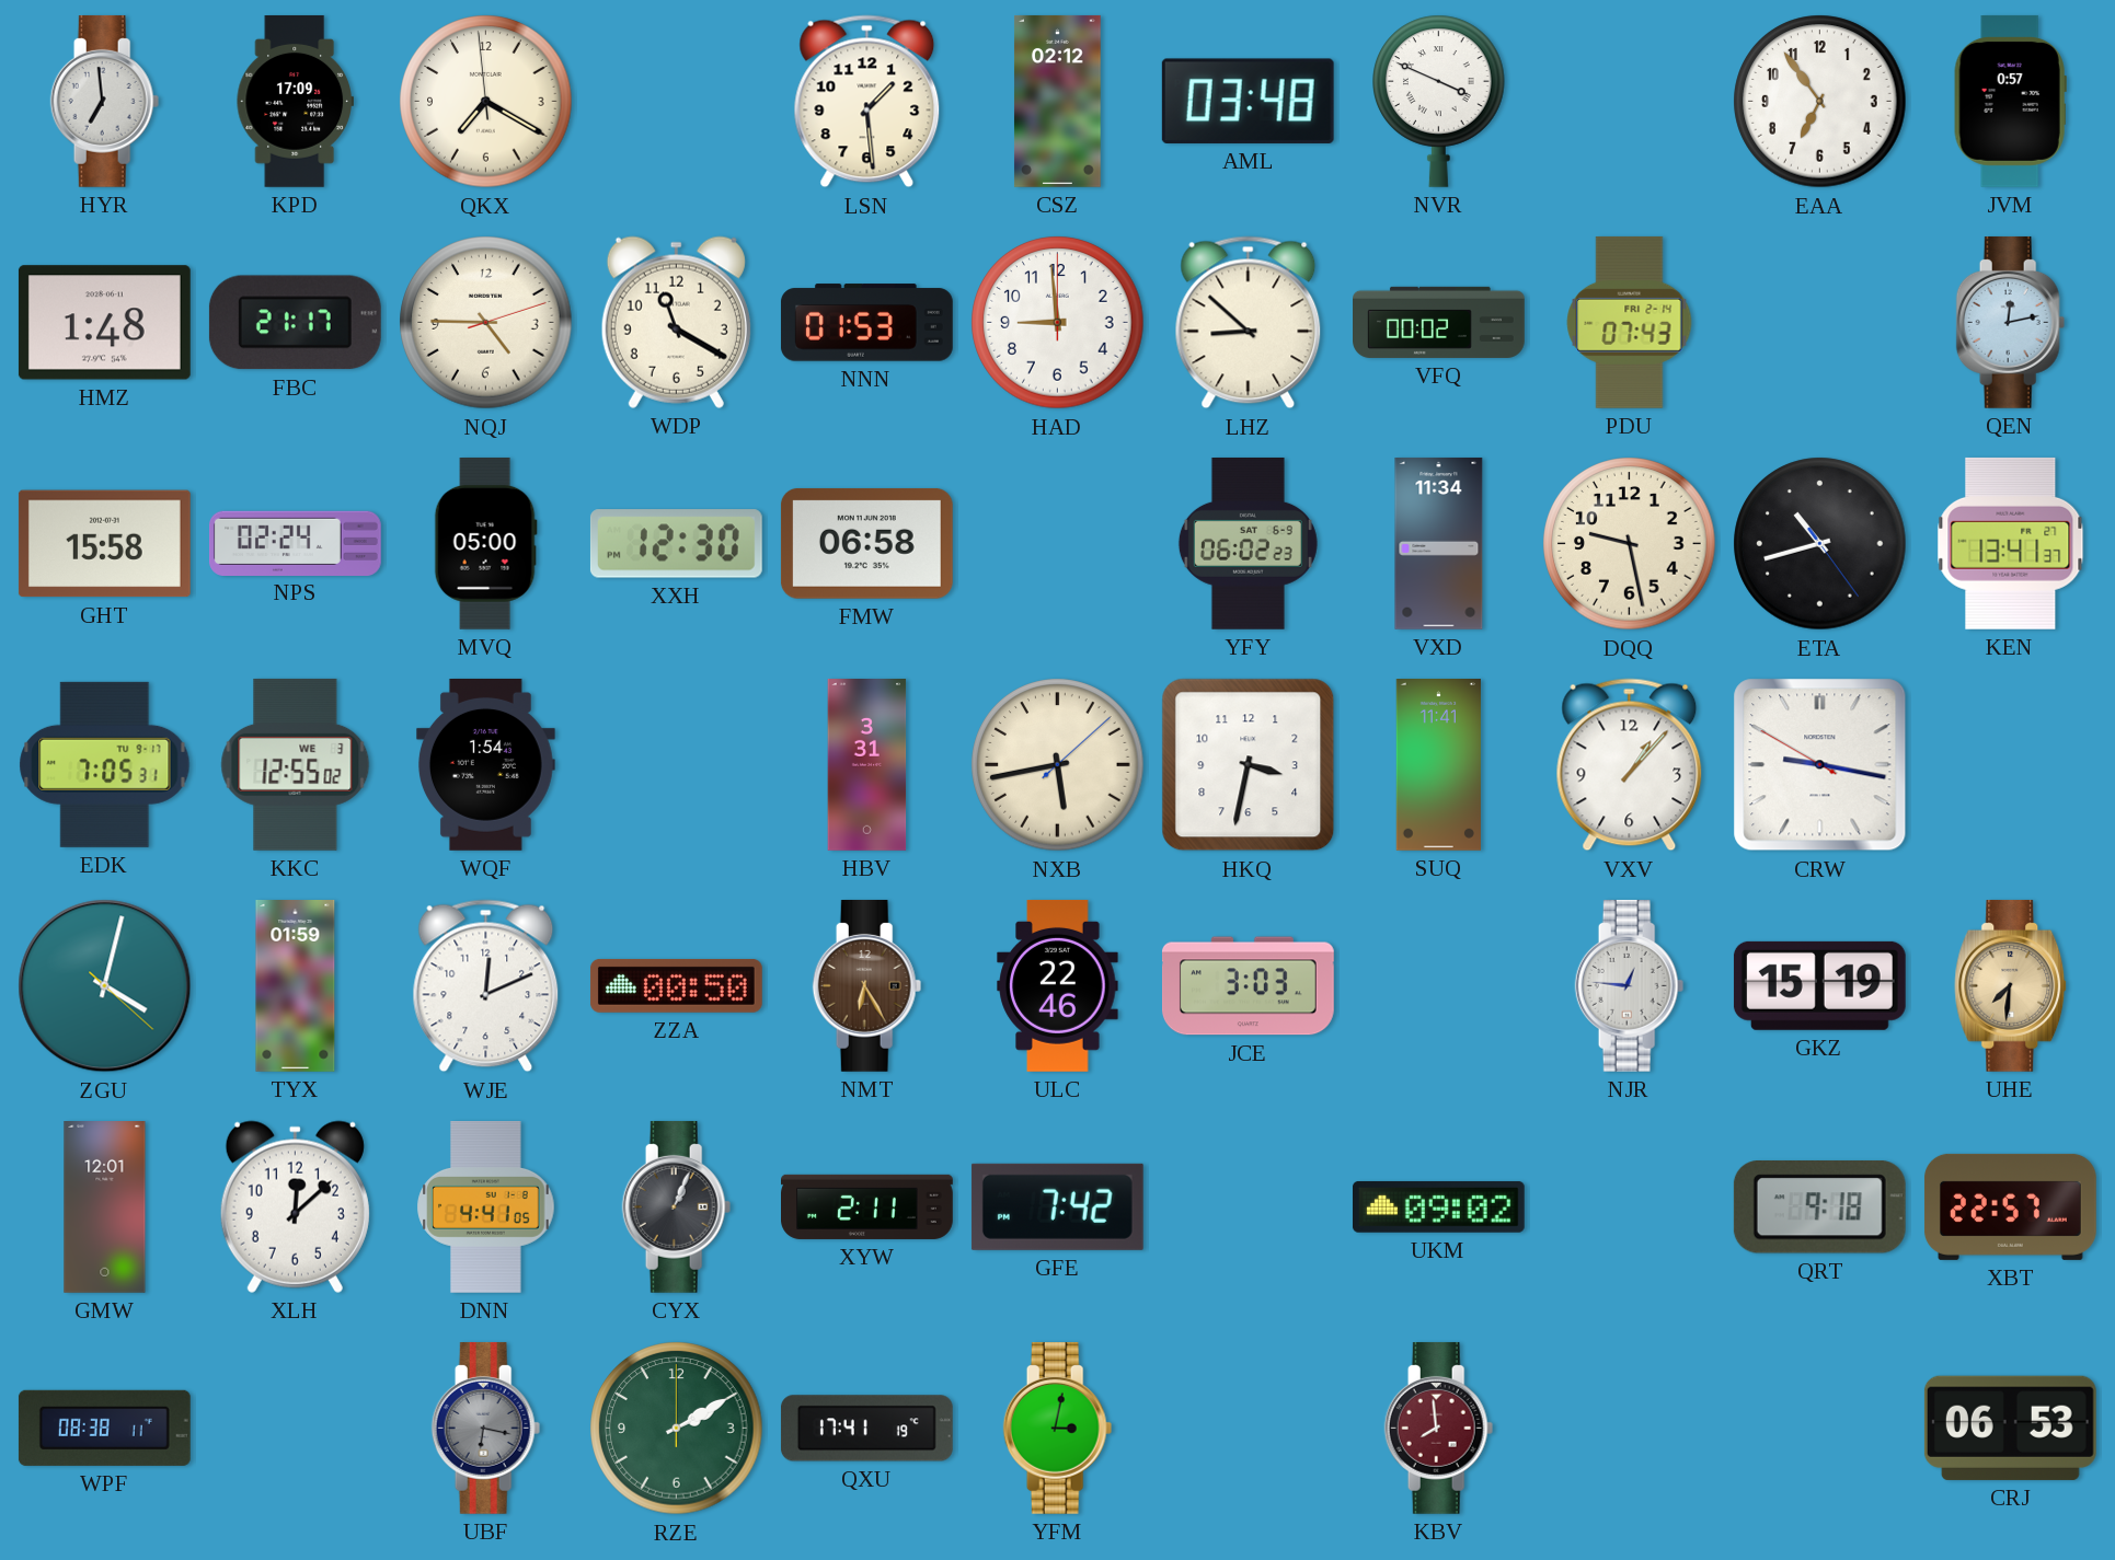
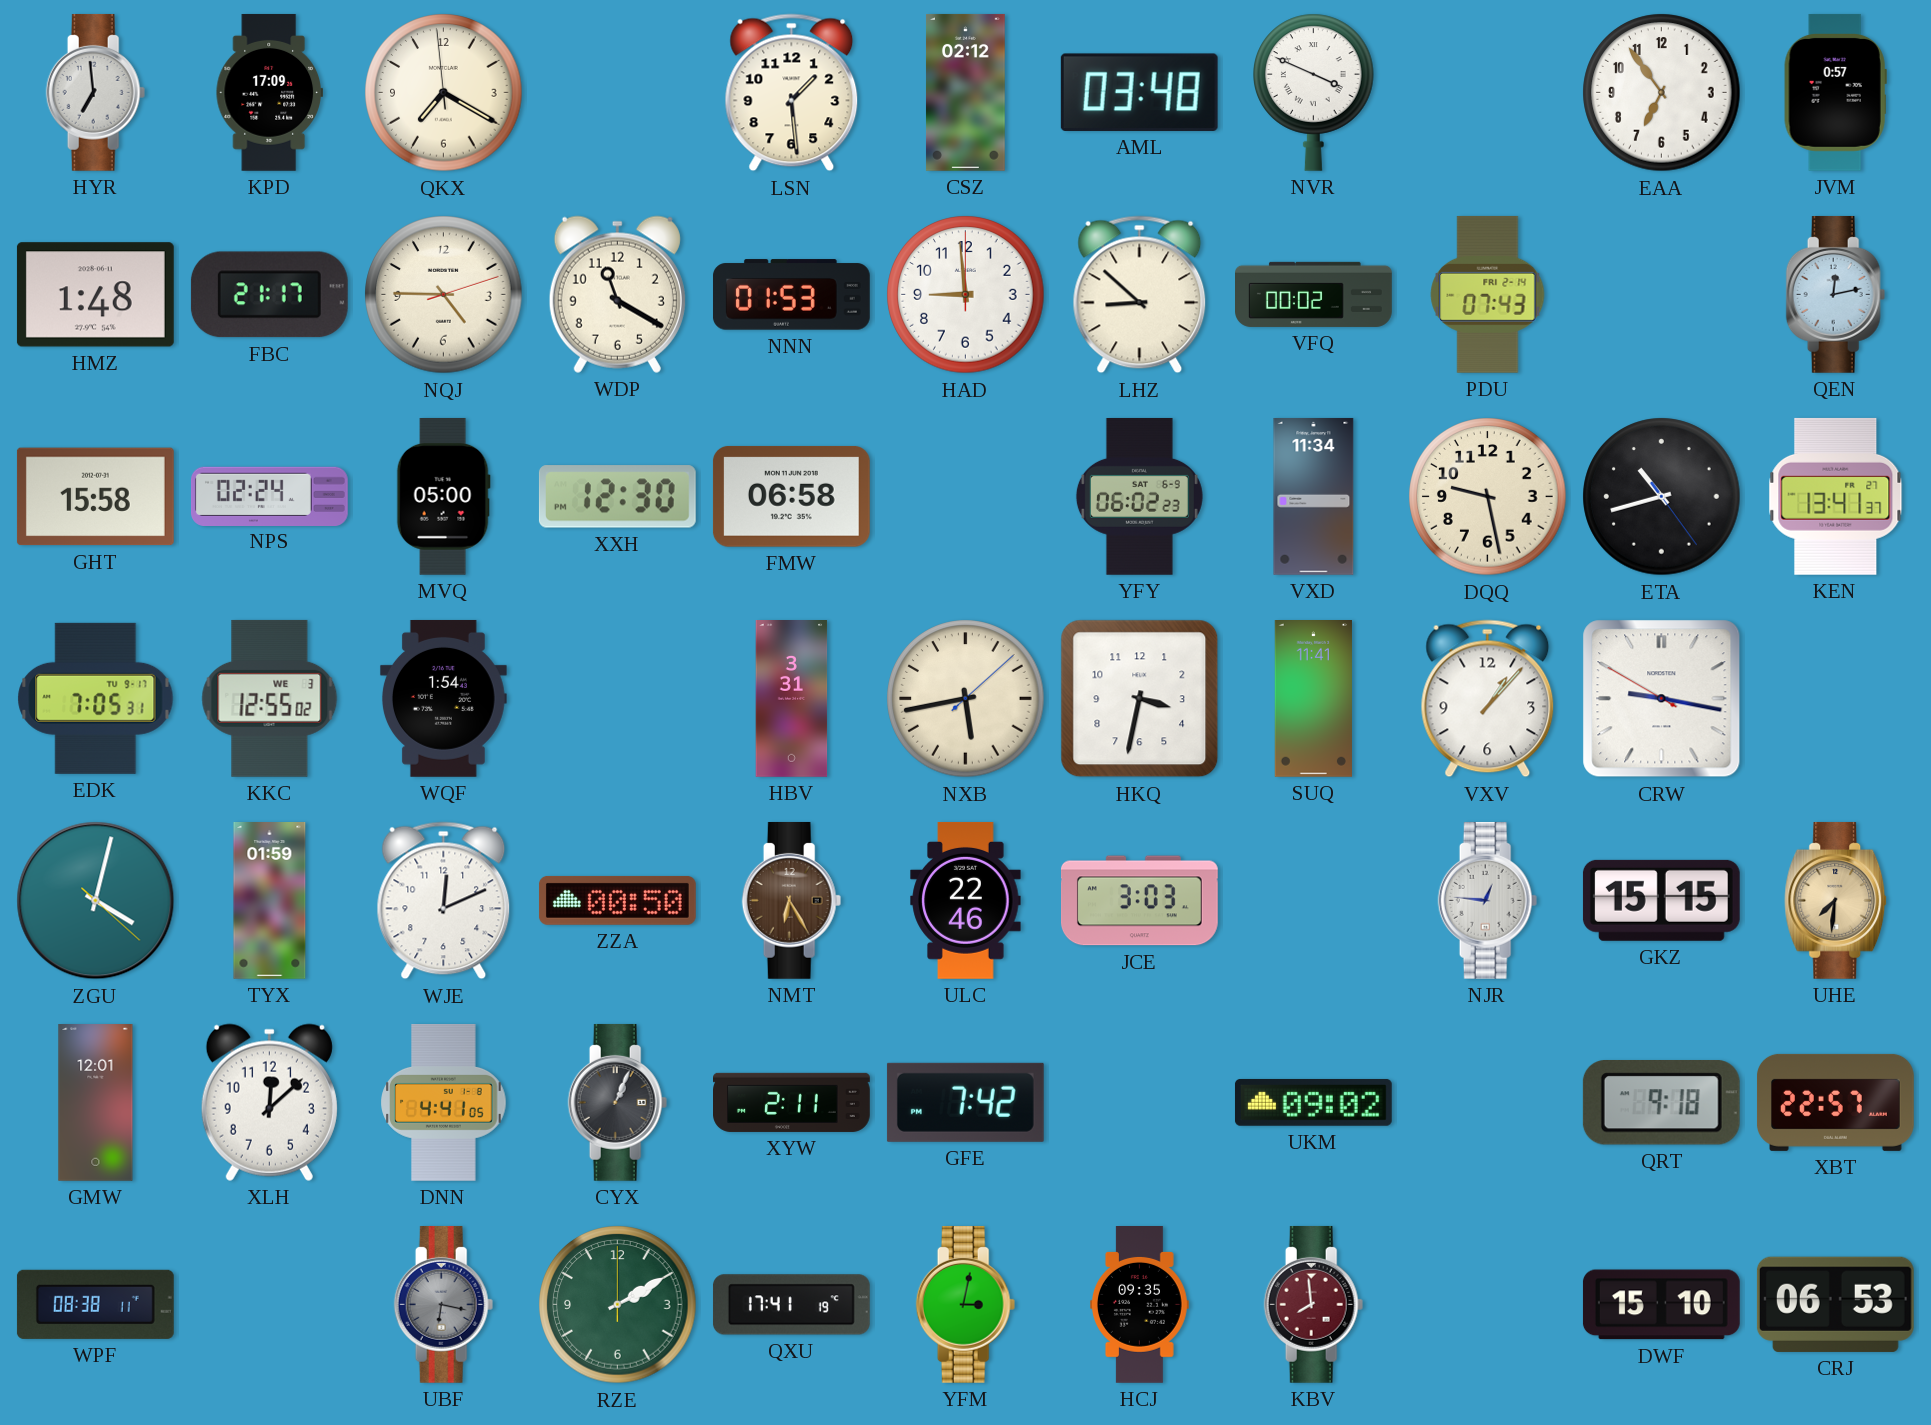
GKZ: 15:19 -> 15:15 (1661, 900)
HCJ: none -> 09:35 (1140, 1305)
DWF: none -> 15:10 (1661, 1305)
